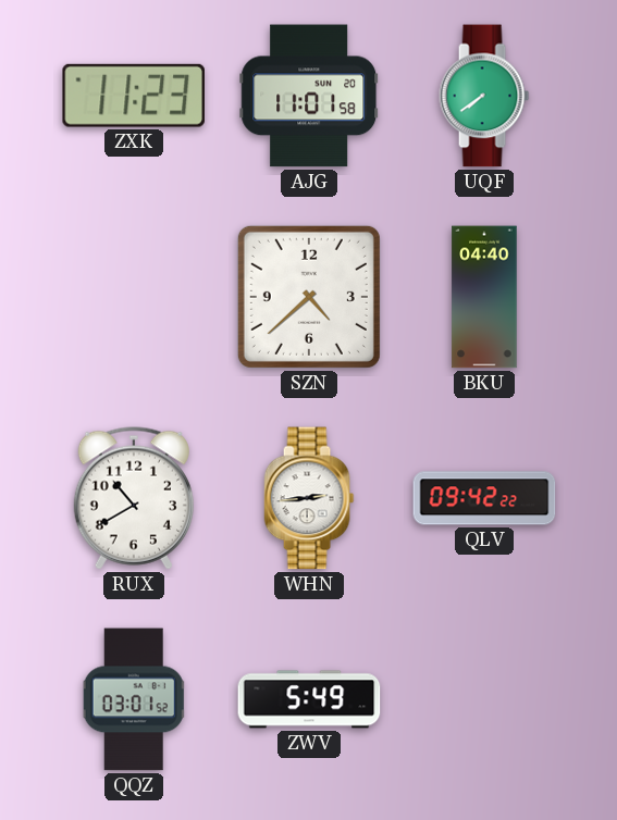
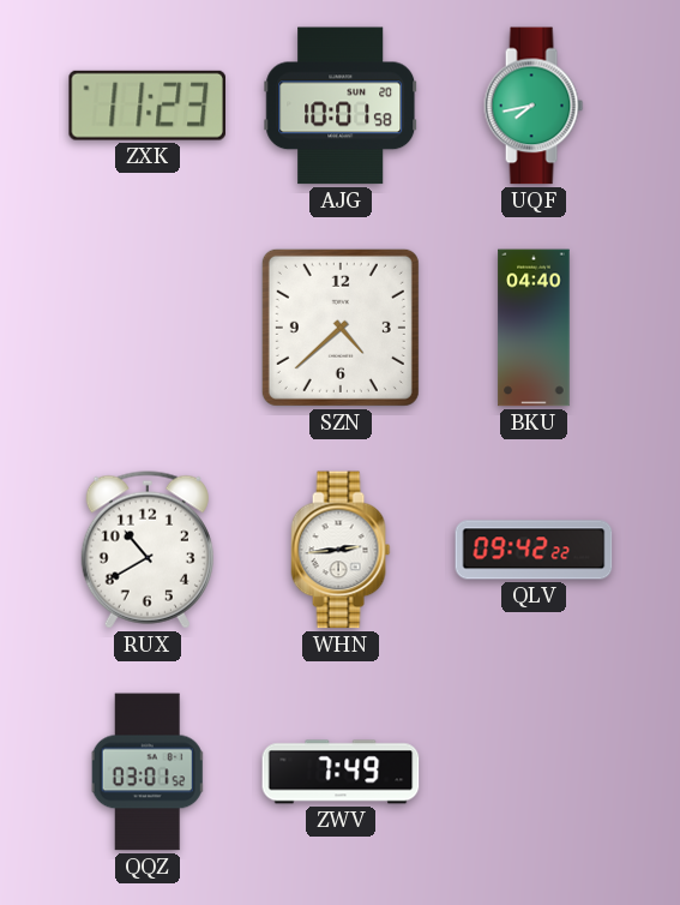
AJG: 11:01 -> 10:01 (341, 106)
UQF: 7:39 -> 7:43 (534, 106)
ZWV: 5:49 -> 7:49 (341, 772)
